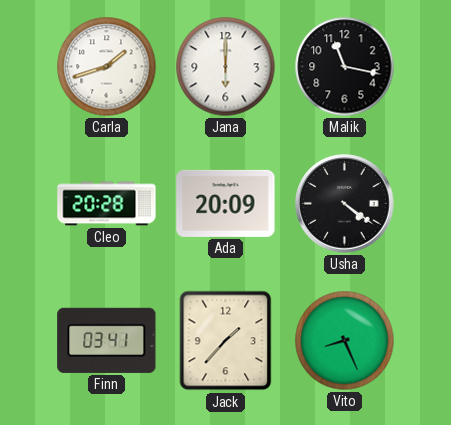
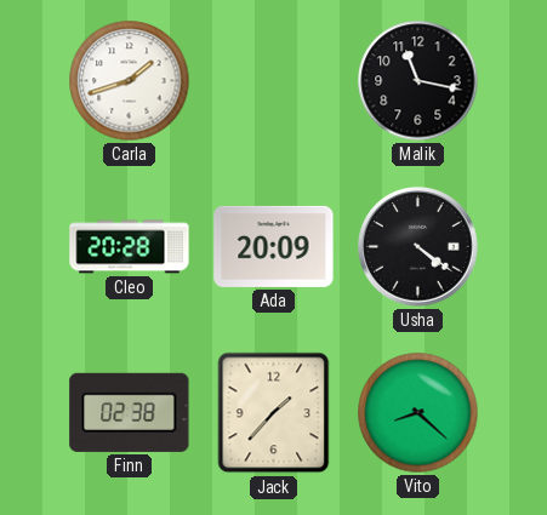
Jana: 6:00 -> none (226, 67)
Finn: 03:41 -> 02:38 (130, 412)
Vito: 8:26 -> 8:22 (418, 413)
